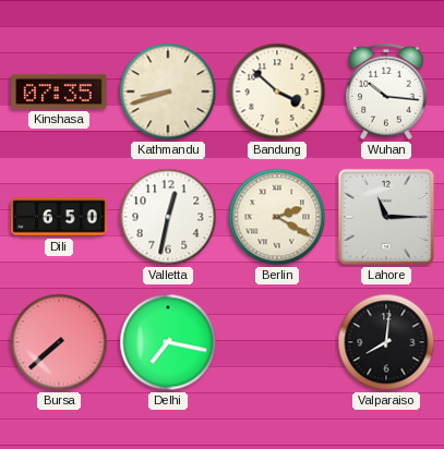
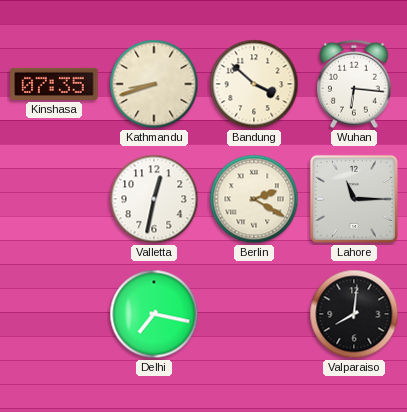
Wuhan: 10:16 -> 6:16 (354, 84)
Dili: 6:50 -> none (59, 217)
Bursa: 7:38 -> none (59, 342)
